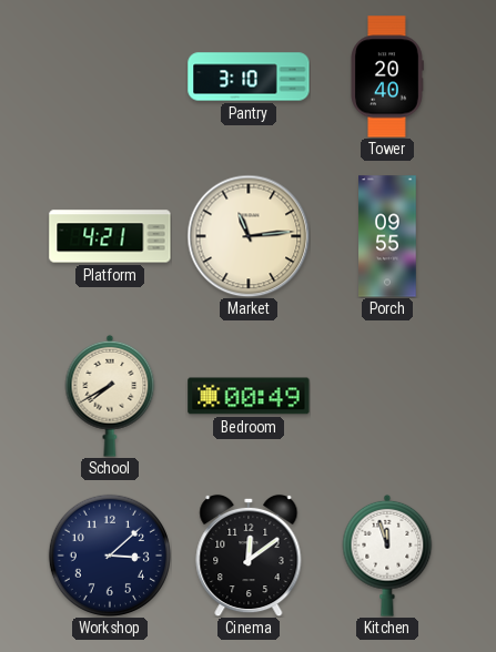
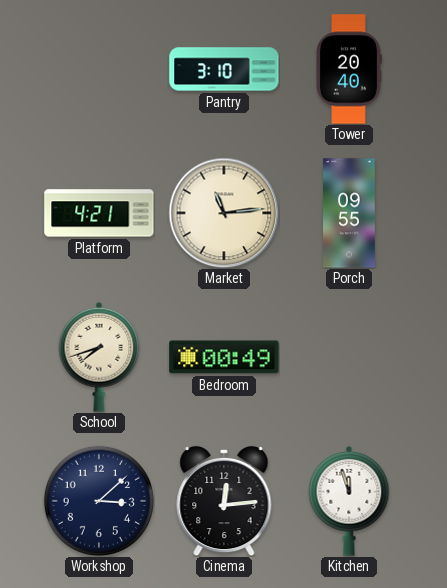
School: 7:40 -> 7:42 (99, 357)
Cinema: 12:09 -> 12:14 (224, 501)
